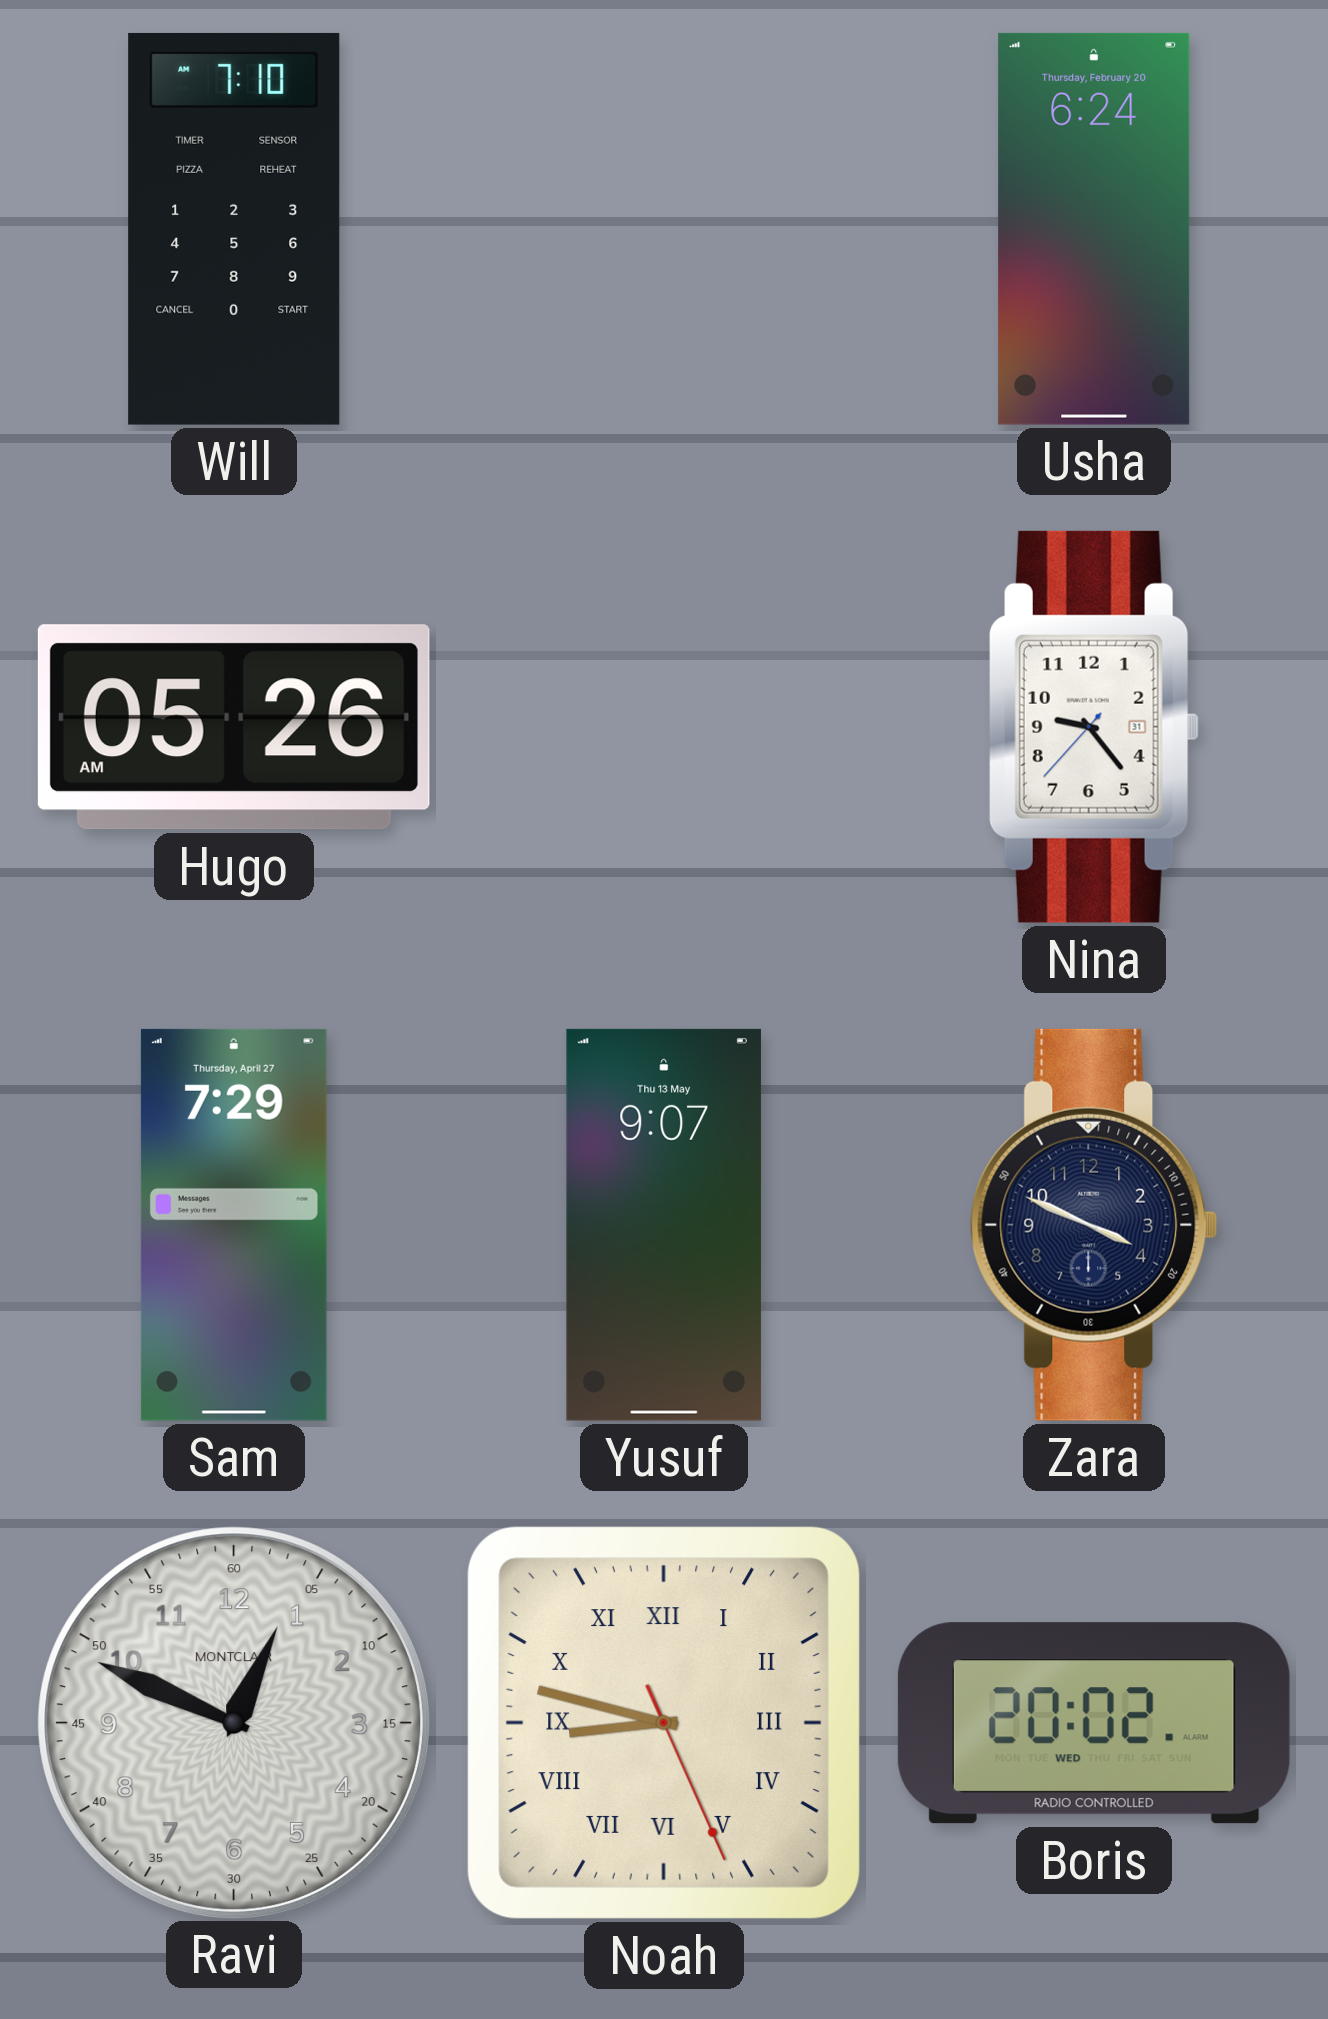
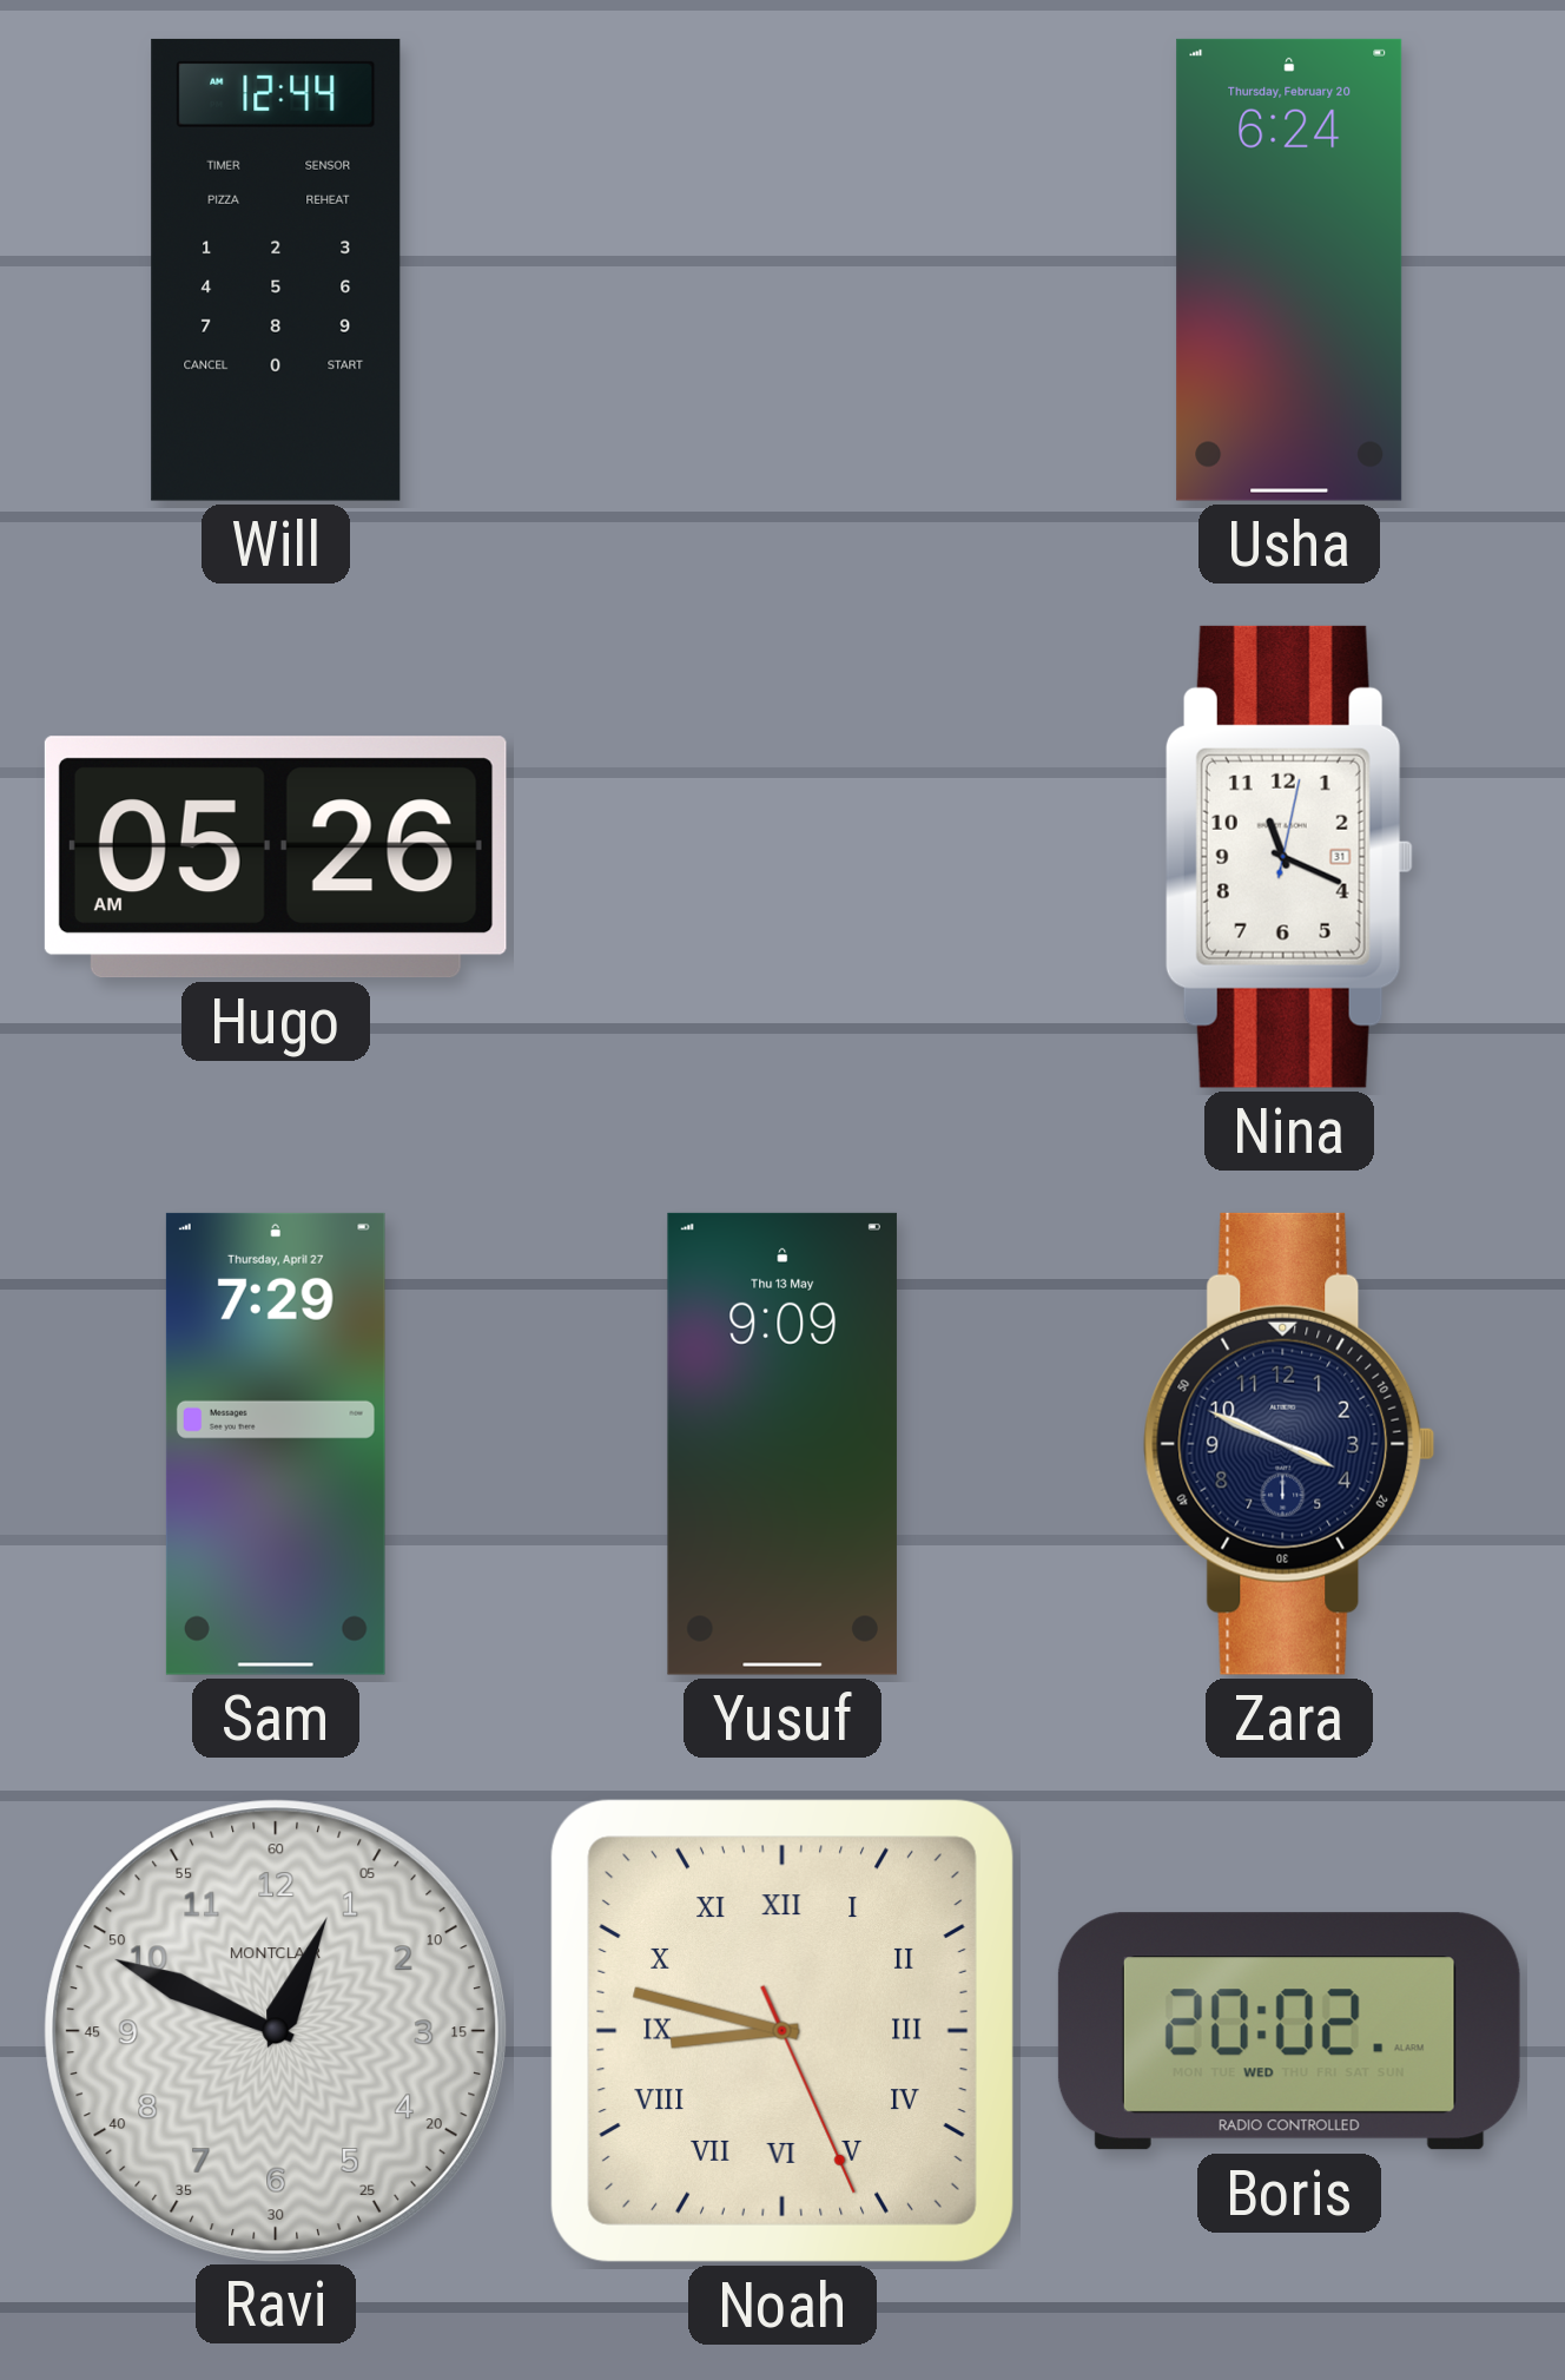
Will: 7:10 -> 12:44 (276, 270)
Nina: 9:23 -> 11:19 (1289, 857)
Yusuf: 9:07 -> 9:09 (783, 1444)
